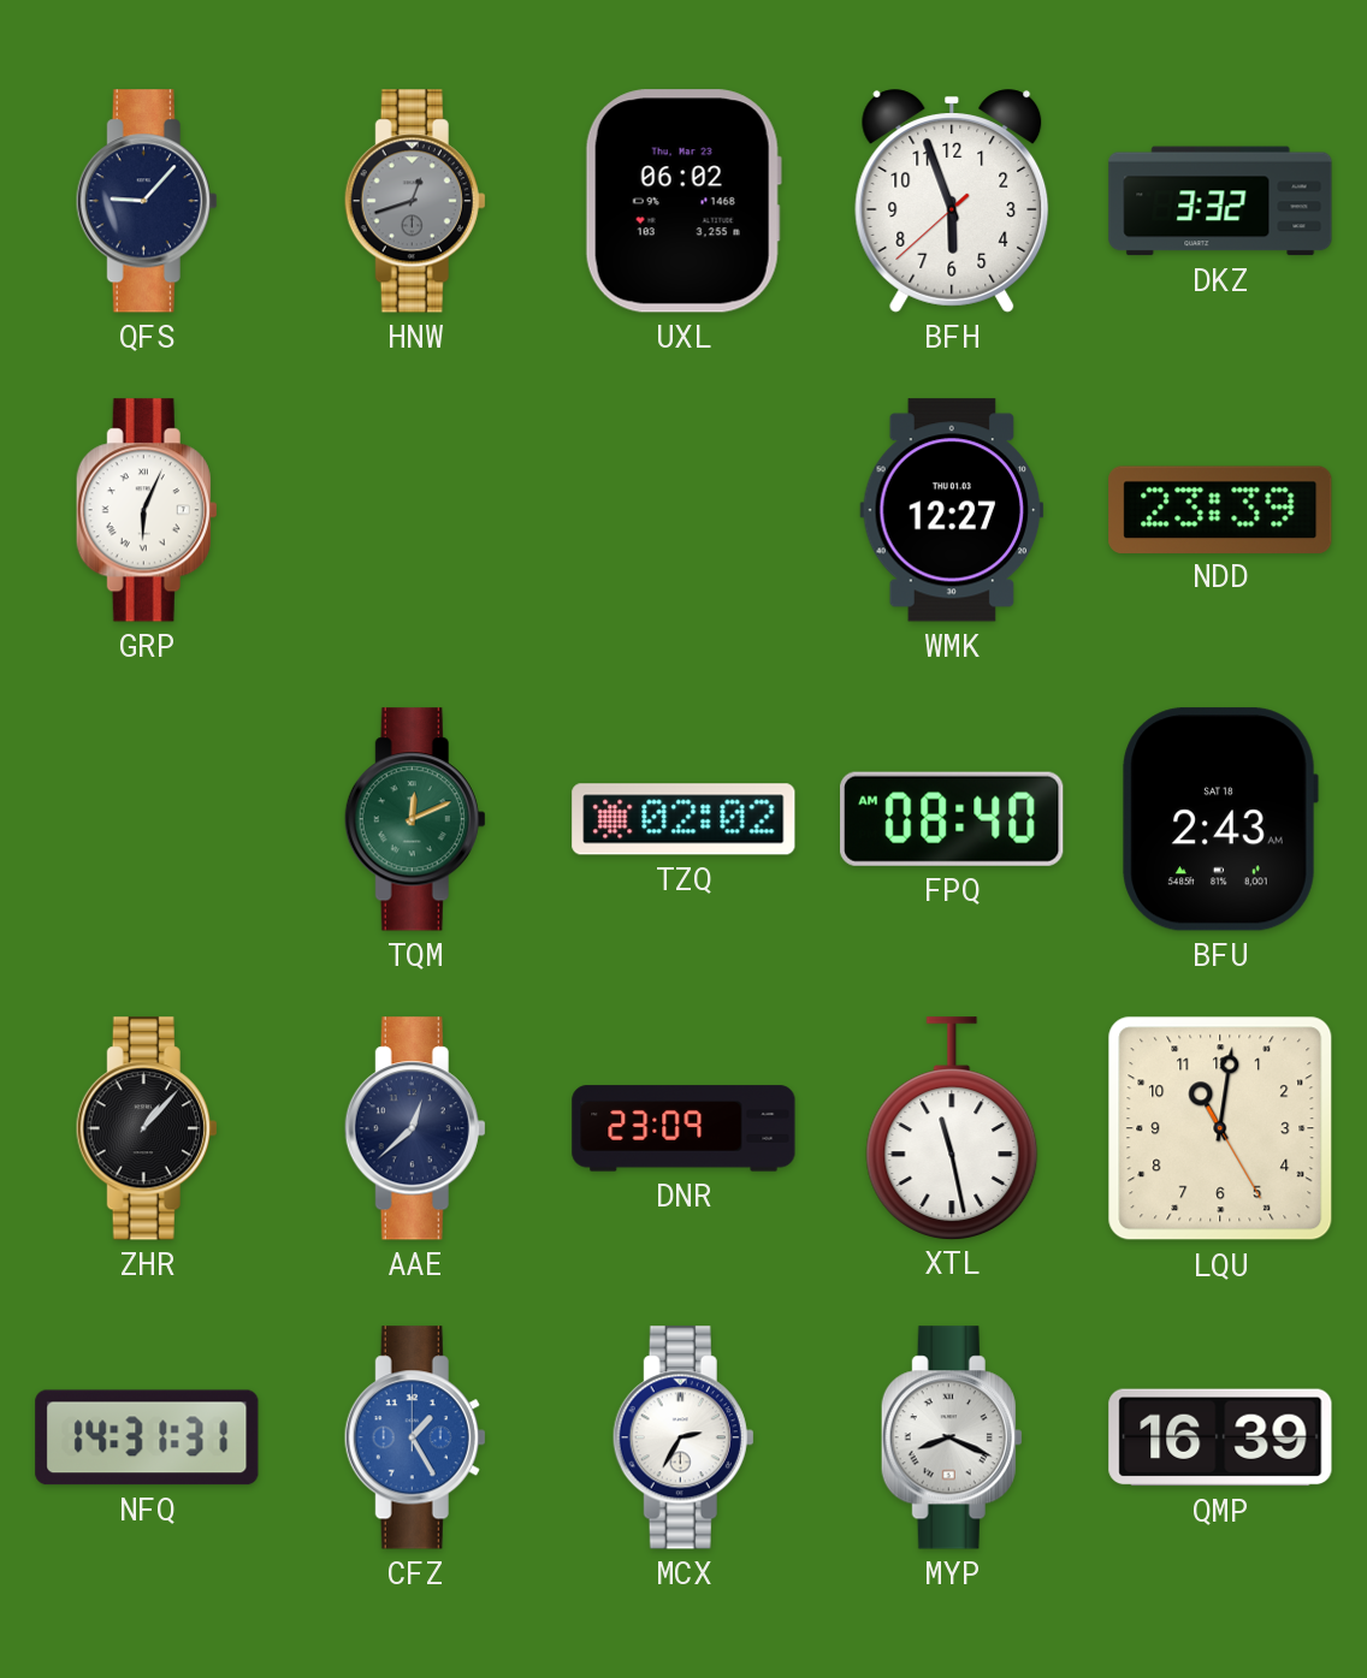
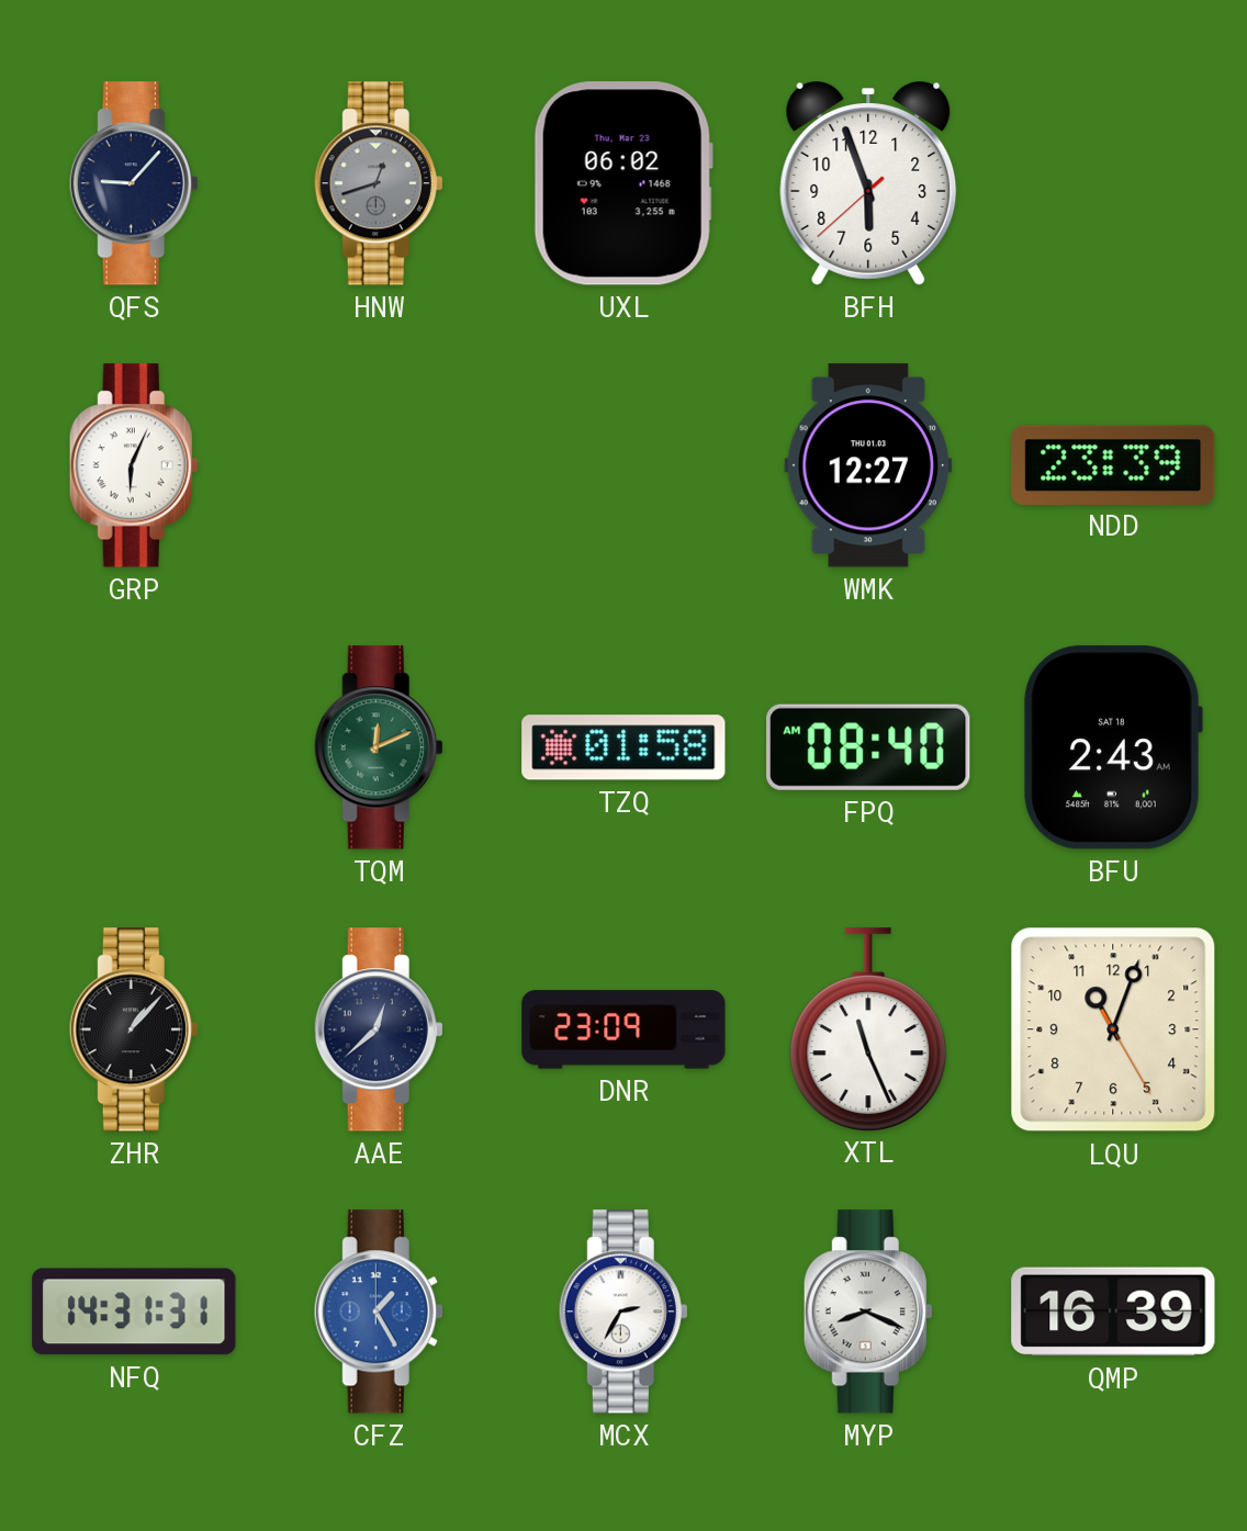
DKZ: 3:32 -> none (1220, 201)
TZQ: 02:02 -> 01:58 (623, 747)
XTL: 11:28 -> 11:26 (868, 1029)
LQU: 11:01 -> 11:03 (1113, 1029)
